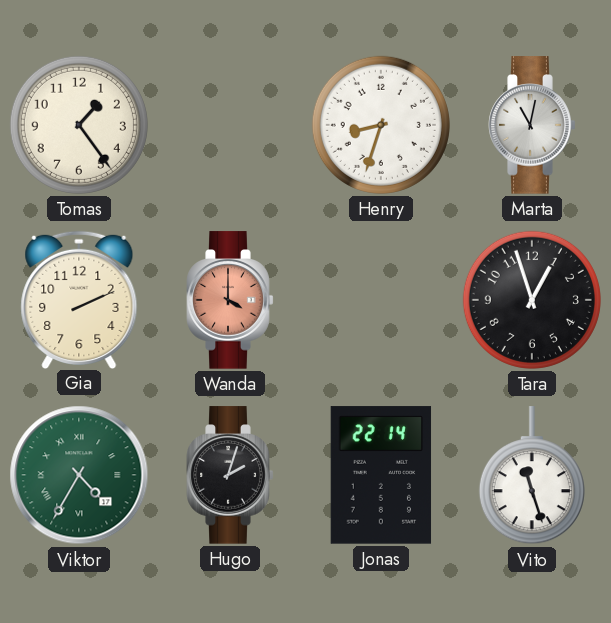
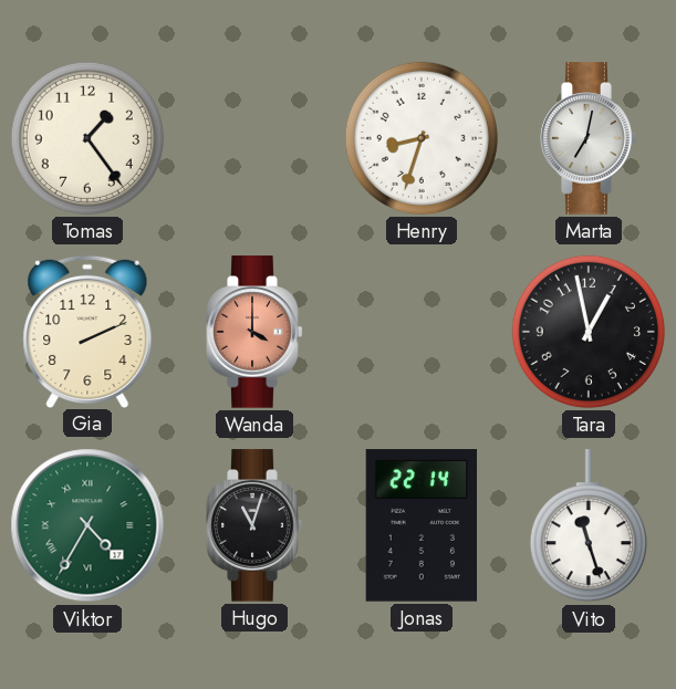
Marta: 11:02 -> 7:02 (589, 138)
Tara: 12:57 -> 12:58 (589, 332)
Hugo: 2:03 -> 11:03 (254, 525)
